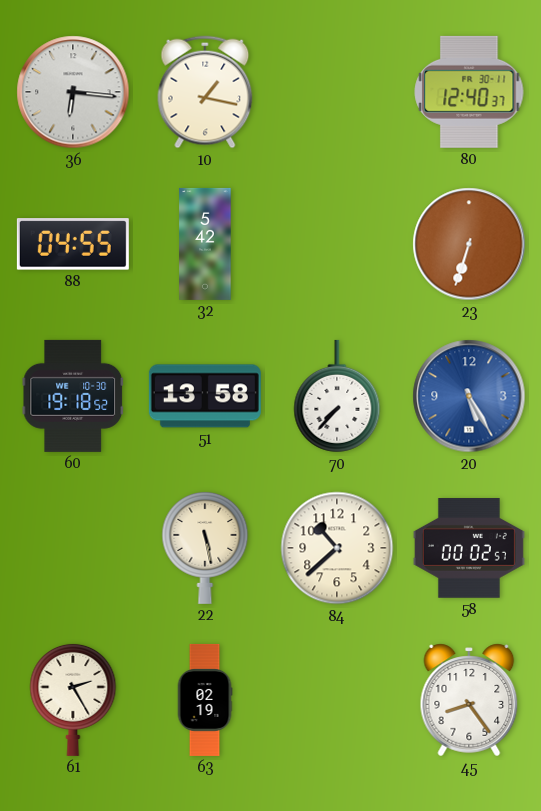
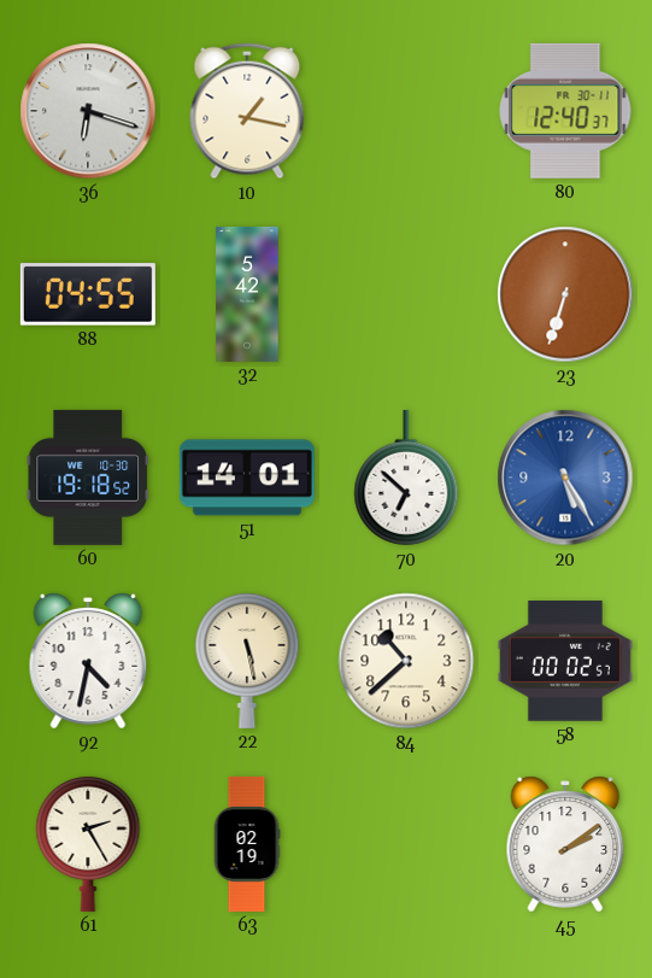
36: 6:16 -> 6:18 (88, 111)
51: 13:58 -> 14:01 (247, 478)
70: 7:37 -> 6:52 (406, 478)
92: none -> 4:32 (88, 661)
45: 8:24 -> 2:09 (565, 844)
